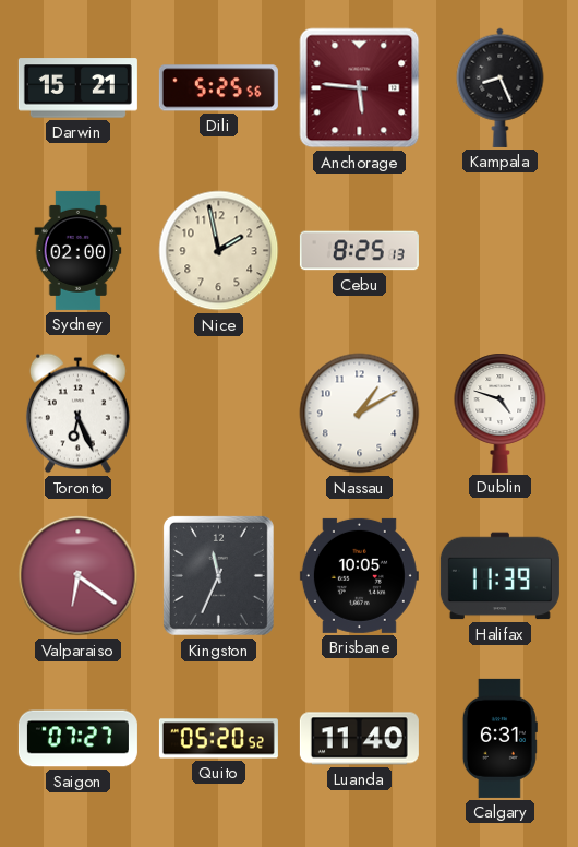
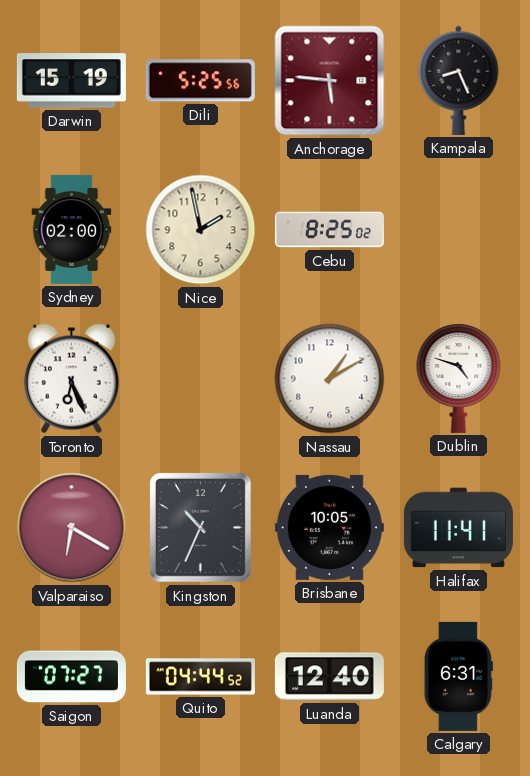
Darwin: 15:21 -> 15:19 (71, 81)
Cebu: 8:25:13 -> 8:25:02 (329, 230)
Valparaiso: 6:21 -> 6:20 (72, 528)
Kingston: 11:34 -> 10:34 (200, 527)
Halifax: 11:39 -> 11:41 (458, 528)
Quito: 05:20 -> 04:44 (200, 677)
Luanda: 11:40 -> 12:40 (329, 677)
